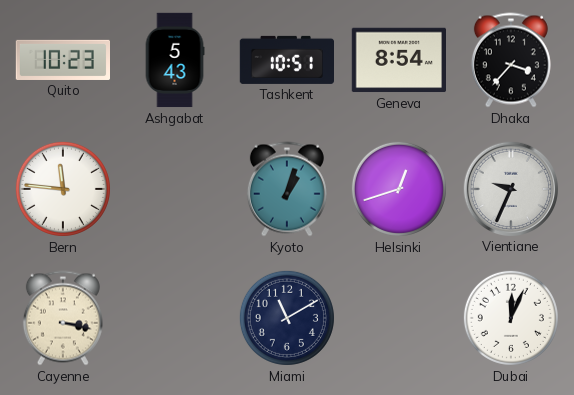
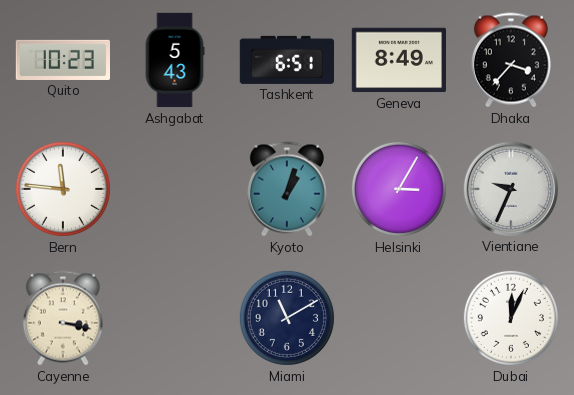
Tashkent: 10:51 -> 6:51 (286, 60)
Geneva: 8:54 -> 8:49 (398, 60)
Helsinki: 12:42 -> 3:05 (399, 189)
